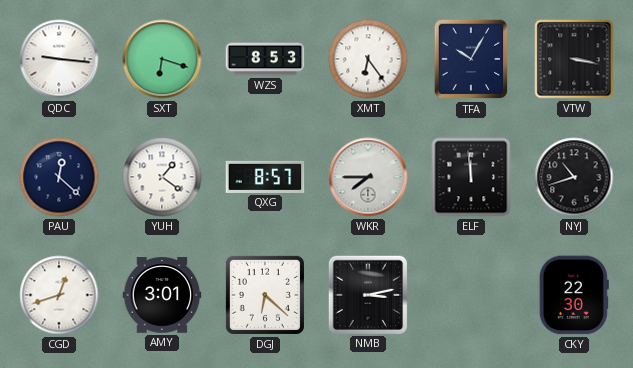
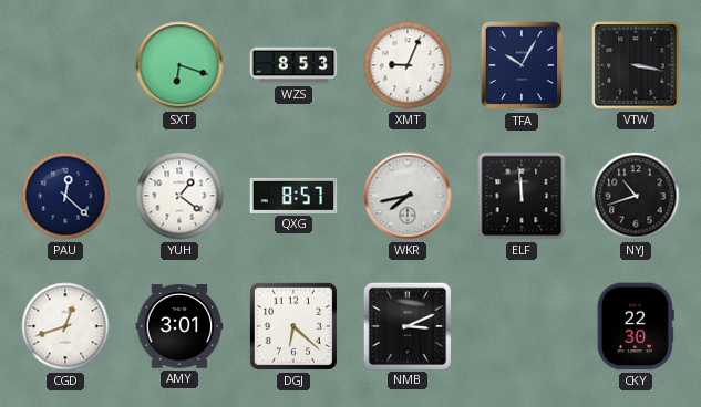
QDC: 9:16 -> none (59, 59)
XMT: 6:24 -> 9:04 (408, 65)
WKR: 7:45 -> 7:43 (408, 196)
NMB: 3:13 -> 3:11 (406, 325)
